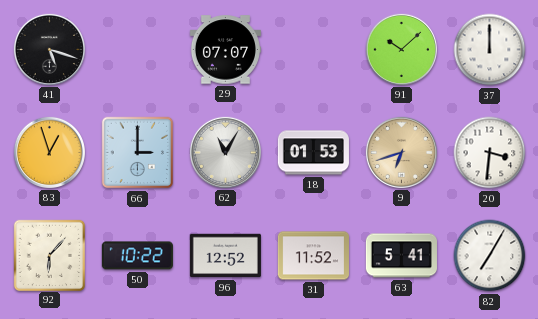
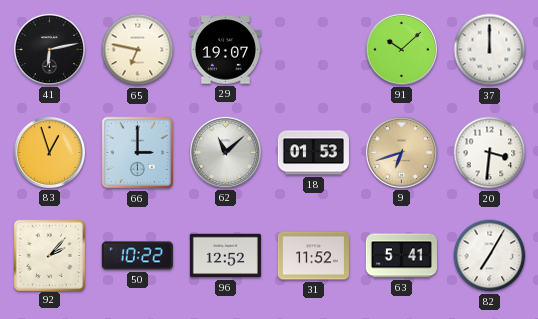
41: 5:18 -> 6:13 (49, 49)
65: none -> 6:47 (138, 50)
29: 07:07 -> 19:07 (225, 50)
62: 11:05 -> 11:08 (225, 152)
92: 6:07 -> 2:07 (49, 255)
